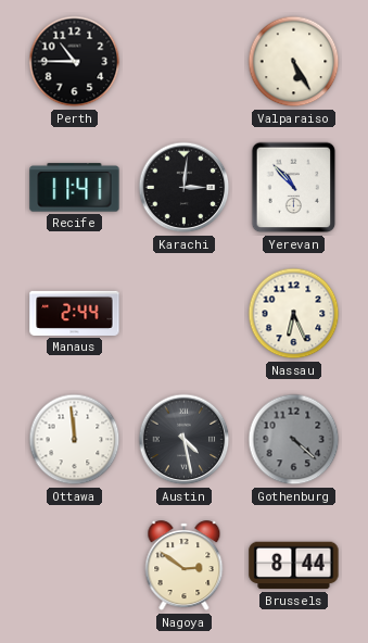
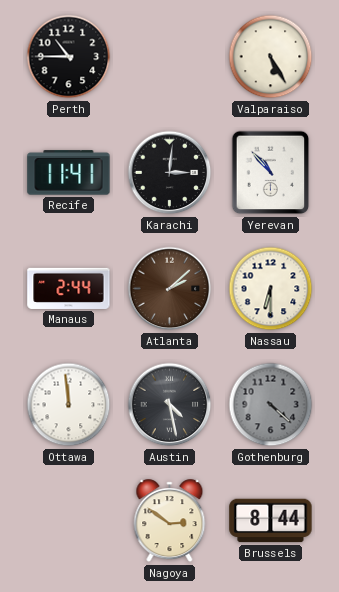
Atlanta: none -> 2:08 (170, 289)
Nassau: 6:26 -> 6:30 (271, 289)
